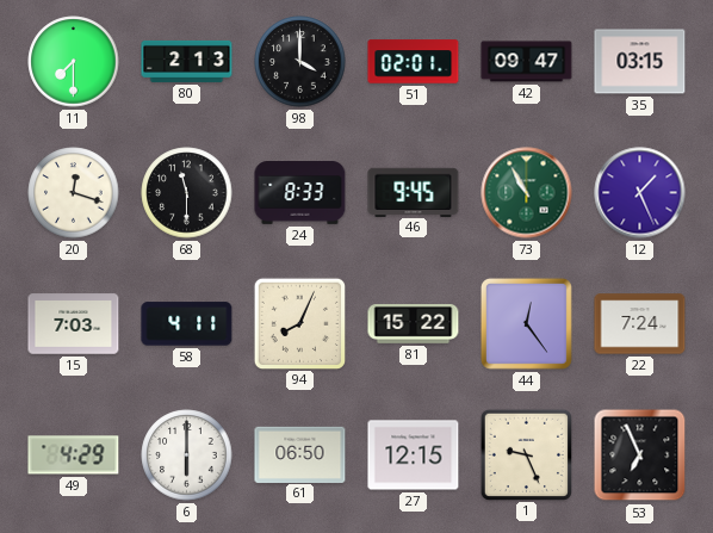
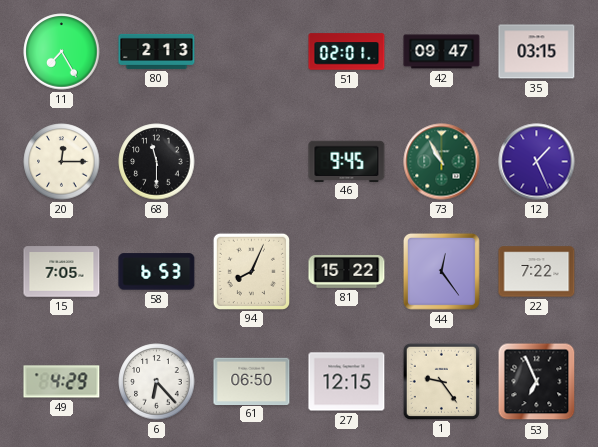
11: 7:30 -> 7:25 (62, 52)
98: 4:00 -> none (300, 62)
20: 12:18 -> 12:15 (62, 162)
24: 8:33 -> none (300, 193)
15: 7:03 -> 7:05 (62, 272)
58: 4:11 -> 6:53 (157, 272)
22: 7:24 -> 7:22 (537, 272)
6: 6:00 -> 6:23 (157, 382)
1: 9:26 -> 9:24 (441, 381)
